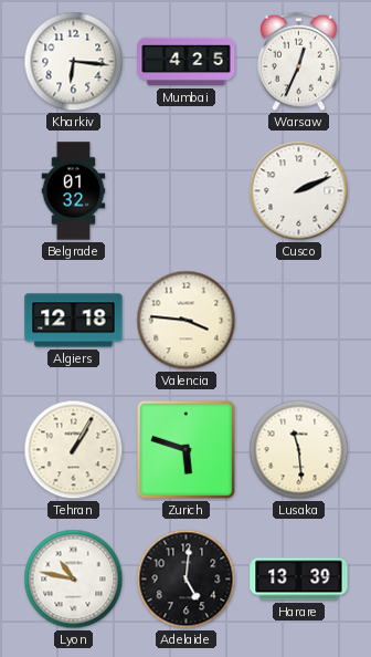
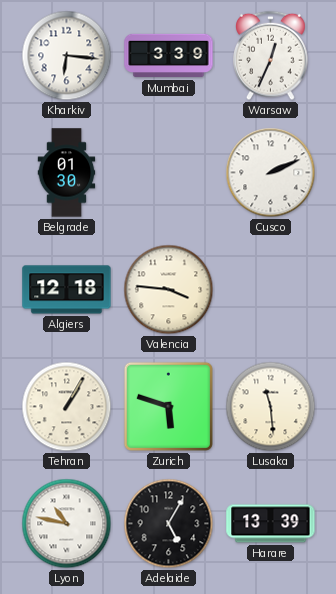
Mumbai: 4:25 -> 3:39 (169, 56)
Belgrade: 01:32 -> 01:30 (67, 173)
Adelaide: 5:01 -> 5:05 (169, 524)
